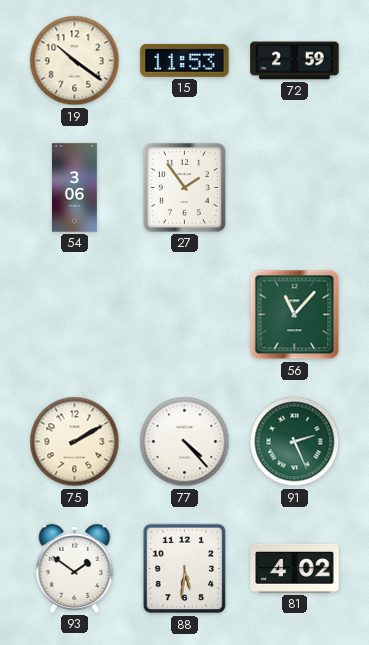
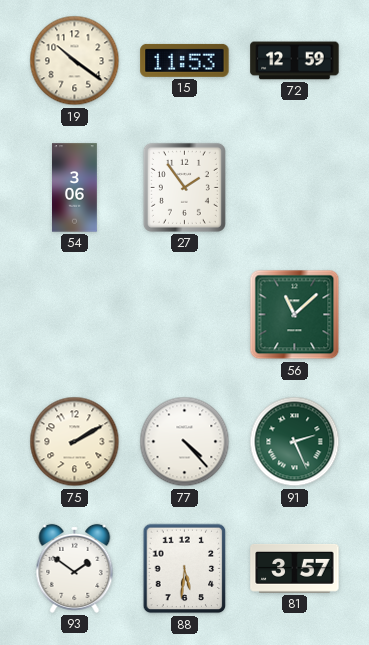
72: 2:59 -> 12:59 (295, 61)
56: 11:07 -> 11:08 (295, 315)
81: 4:02 -> 3:57 (295, 569)
